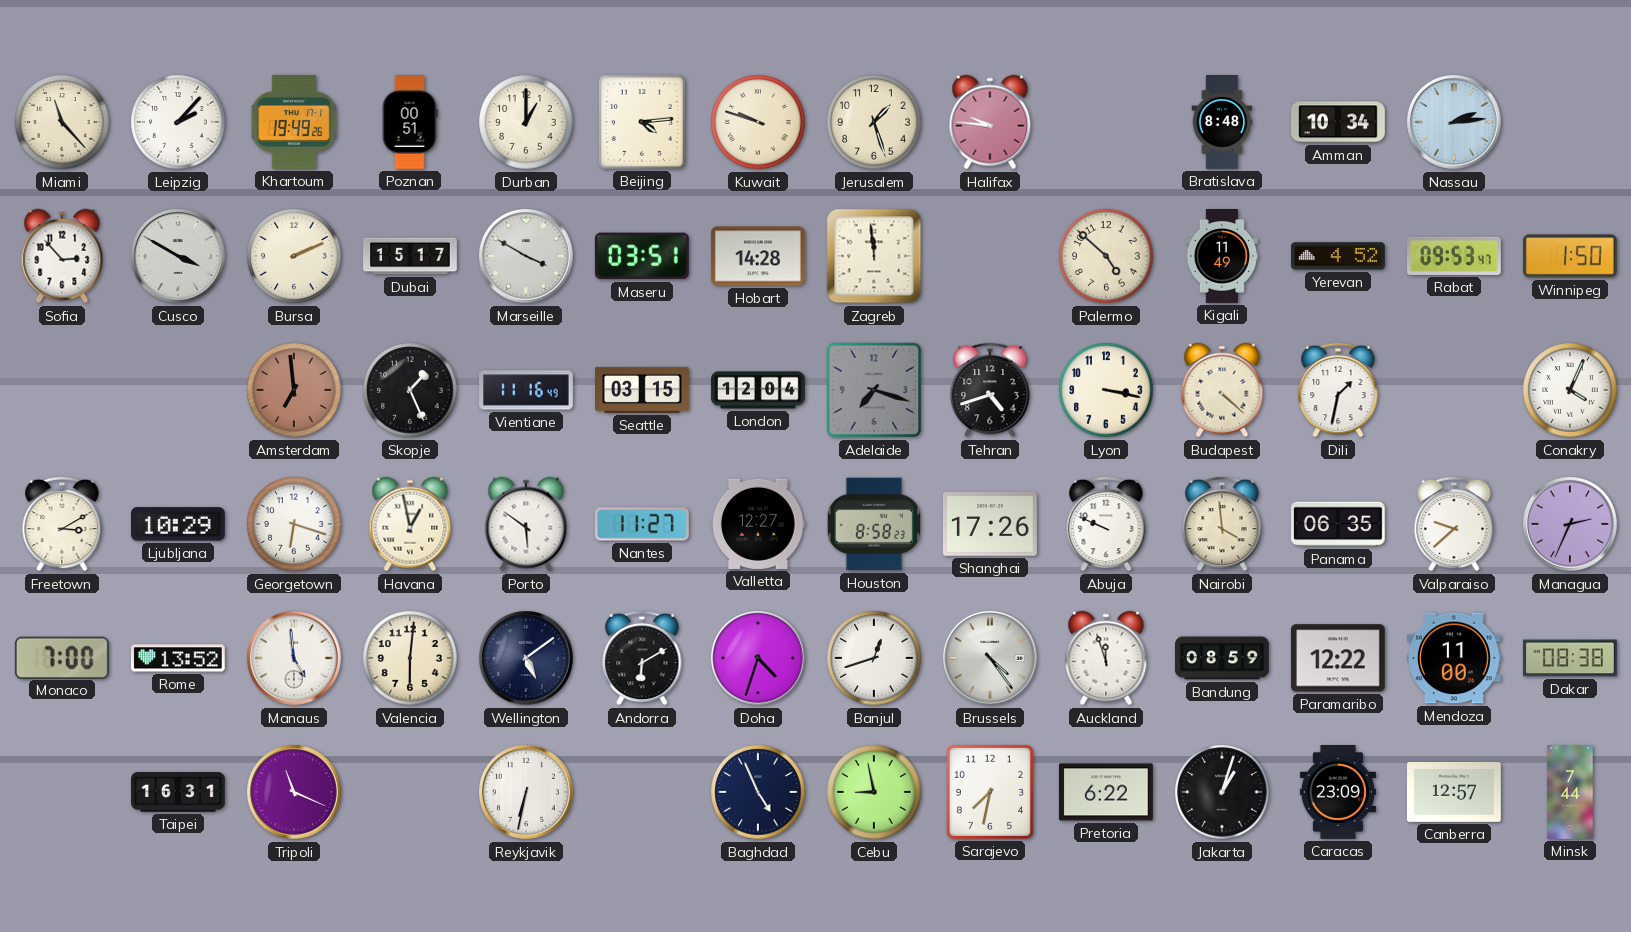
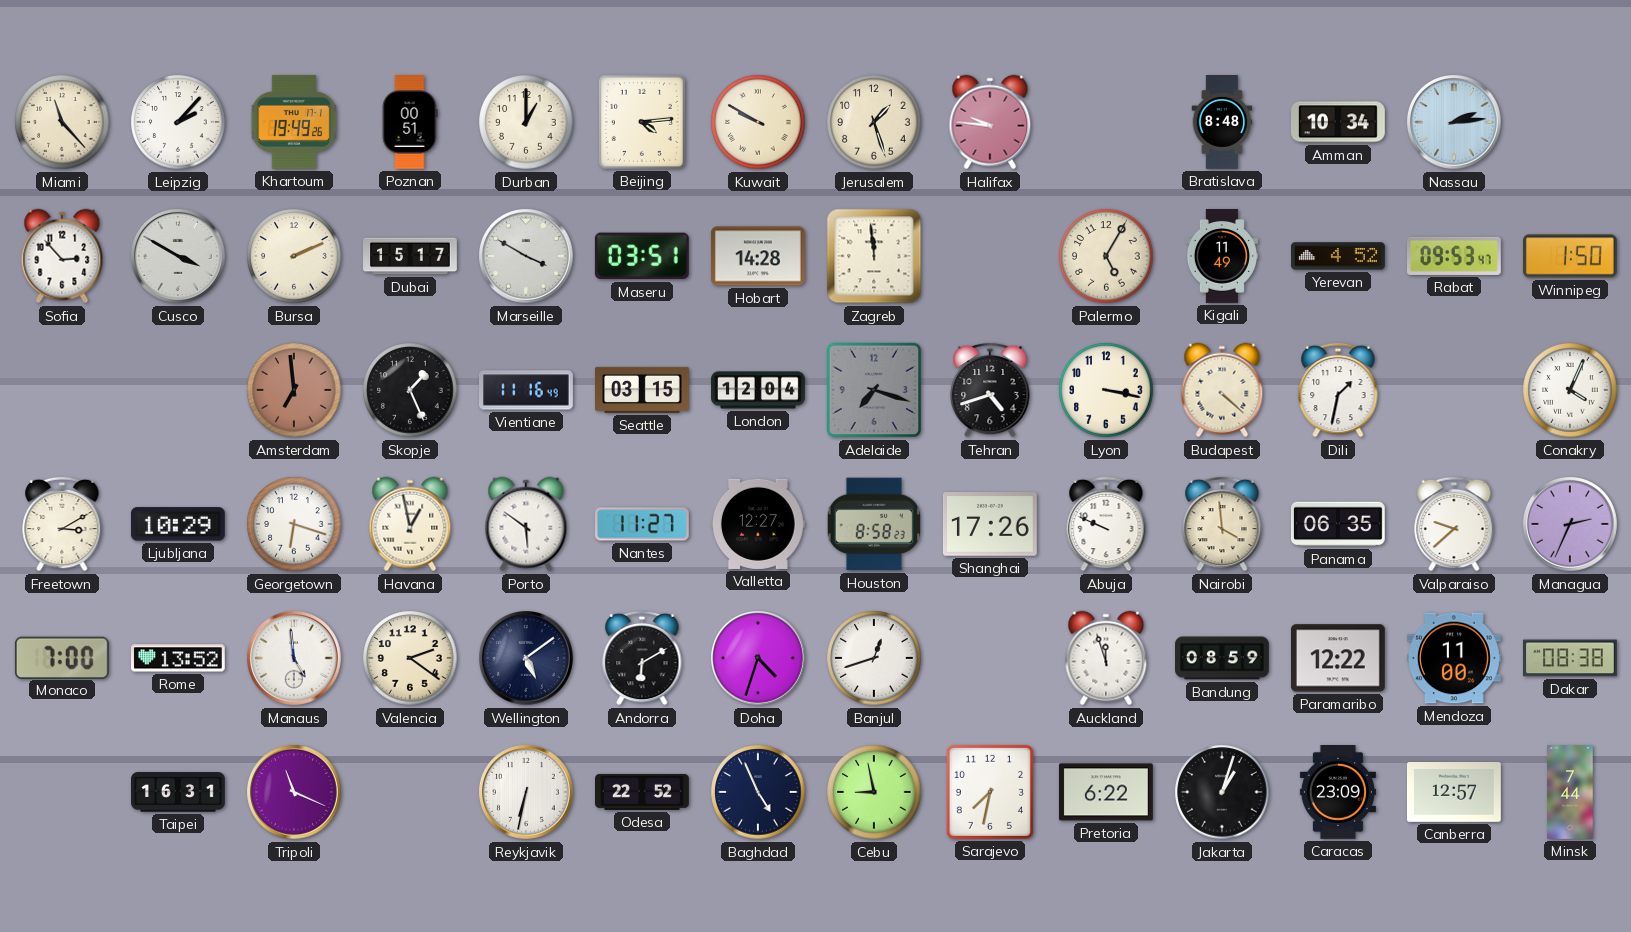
Kuwait: 9:48 -> 9:50 (758, 122)
Palermo: 4:52 -> 5:05 (1106, 256)
Valencia: 6:01 -> 2:21 (410, 658)
Brussels: 4:24 -> none (991, 659)
Odesa: none -> 22:52 (643, 792)
